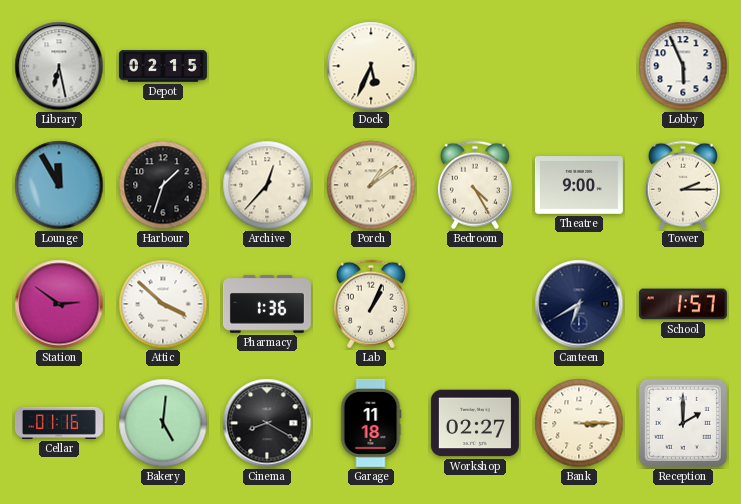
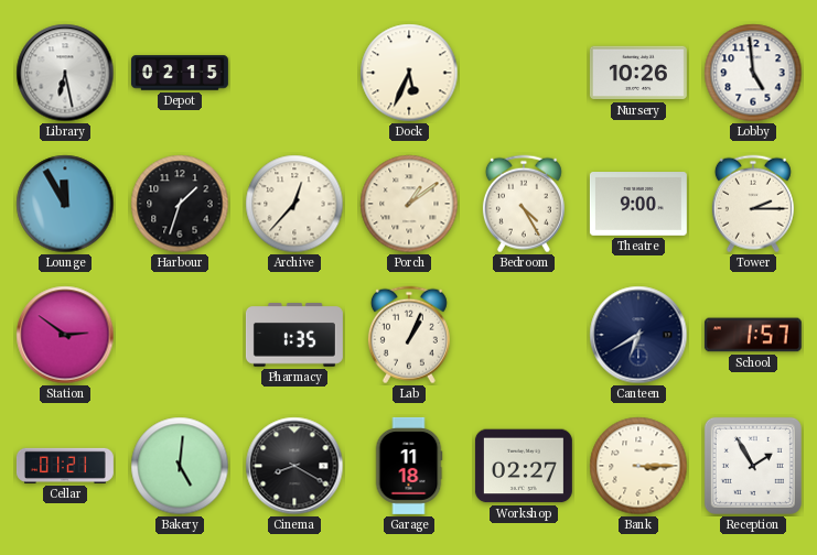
Nursery: none -> 10:26 (638, 73)
Lobby: 5:56 -> 4:59 (753, 73)
Attic: 3:52 -> none (163, 304)
Pharmacy: 1:36 -> 1:35 (294, 335)
Cellar: 01:16 -> 01:21 (65, 466)
Reception: 2:00 -> 1:55 (753, 466)
